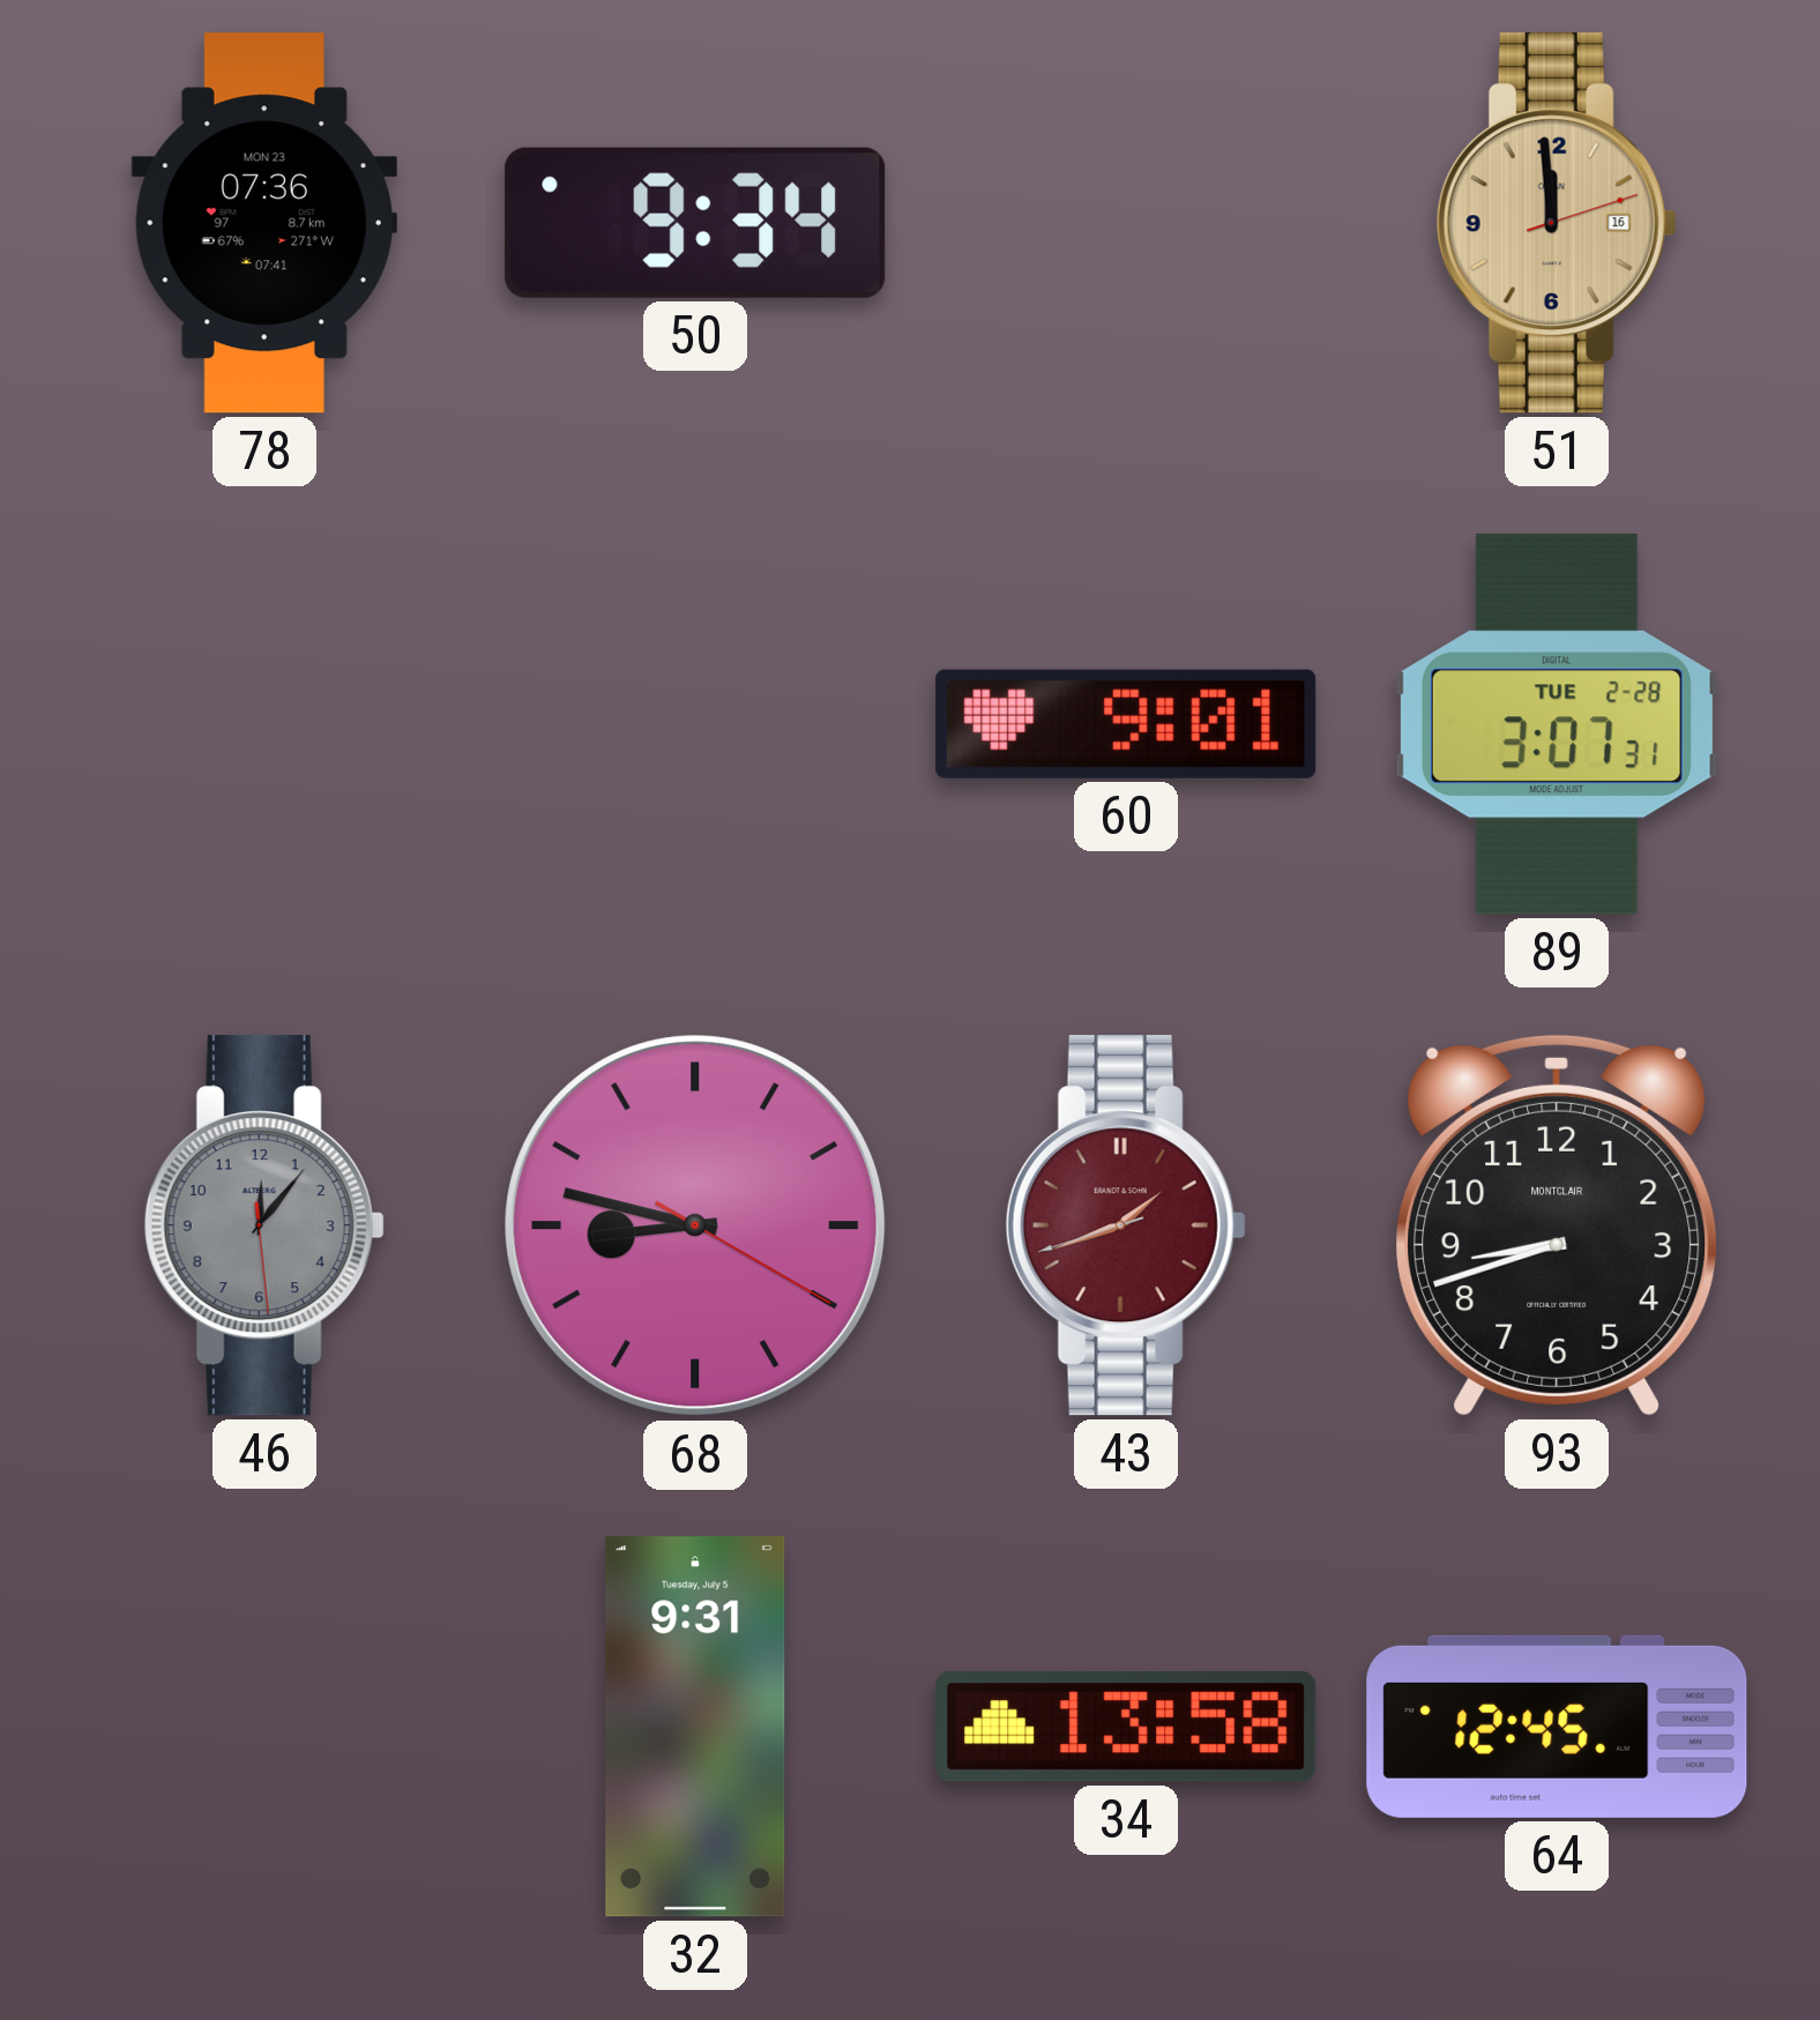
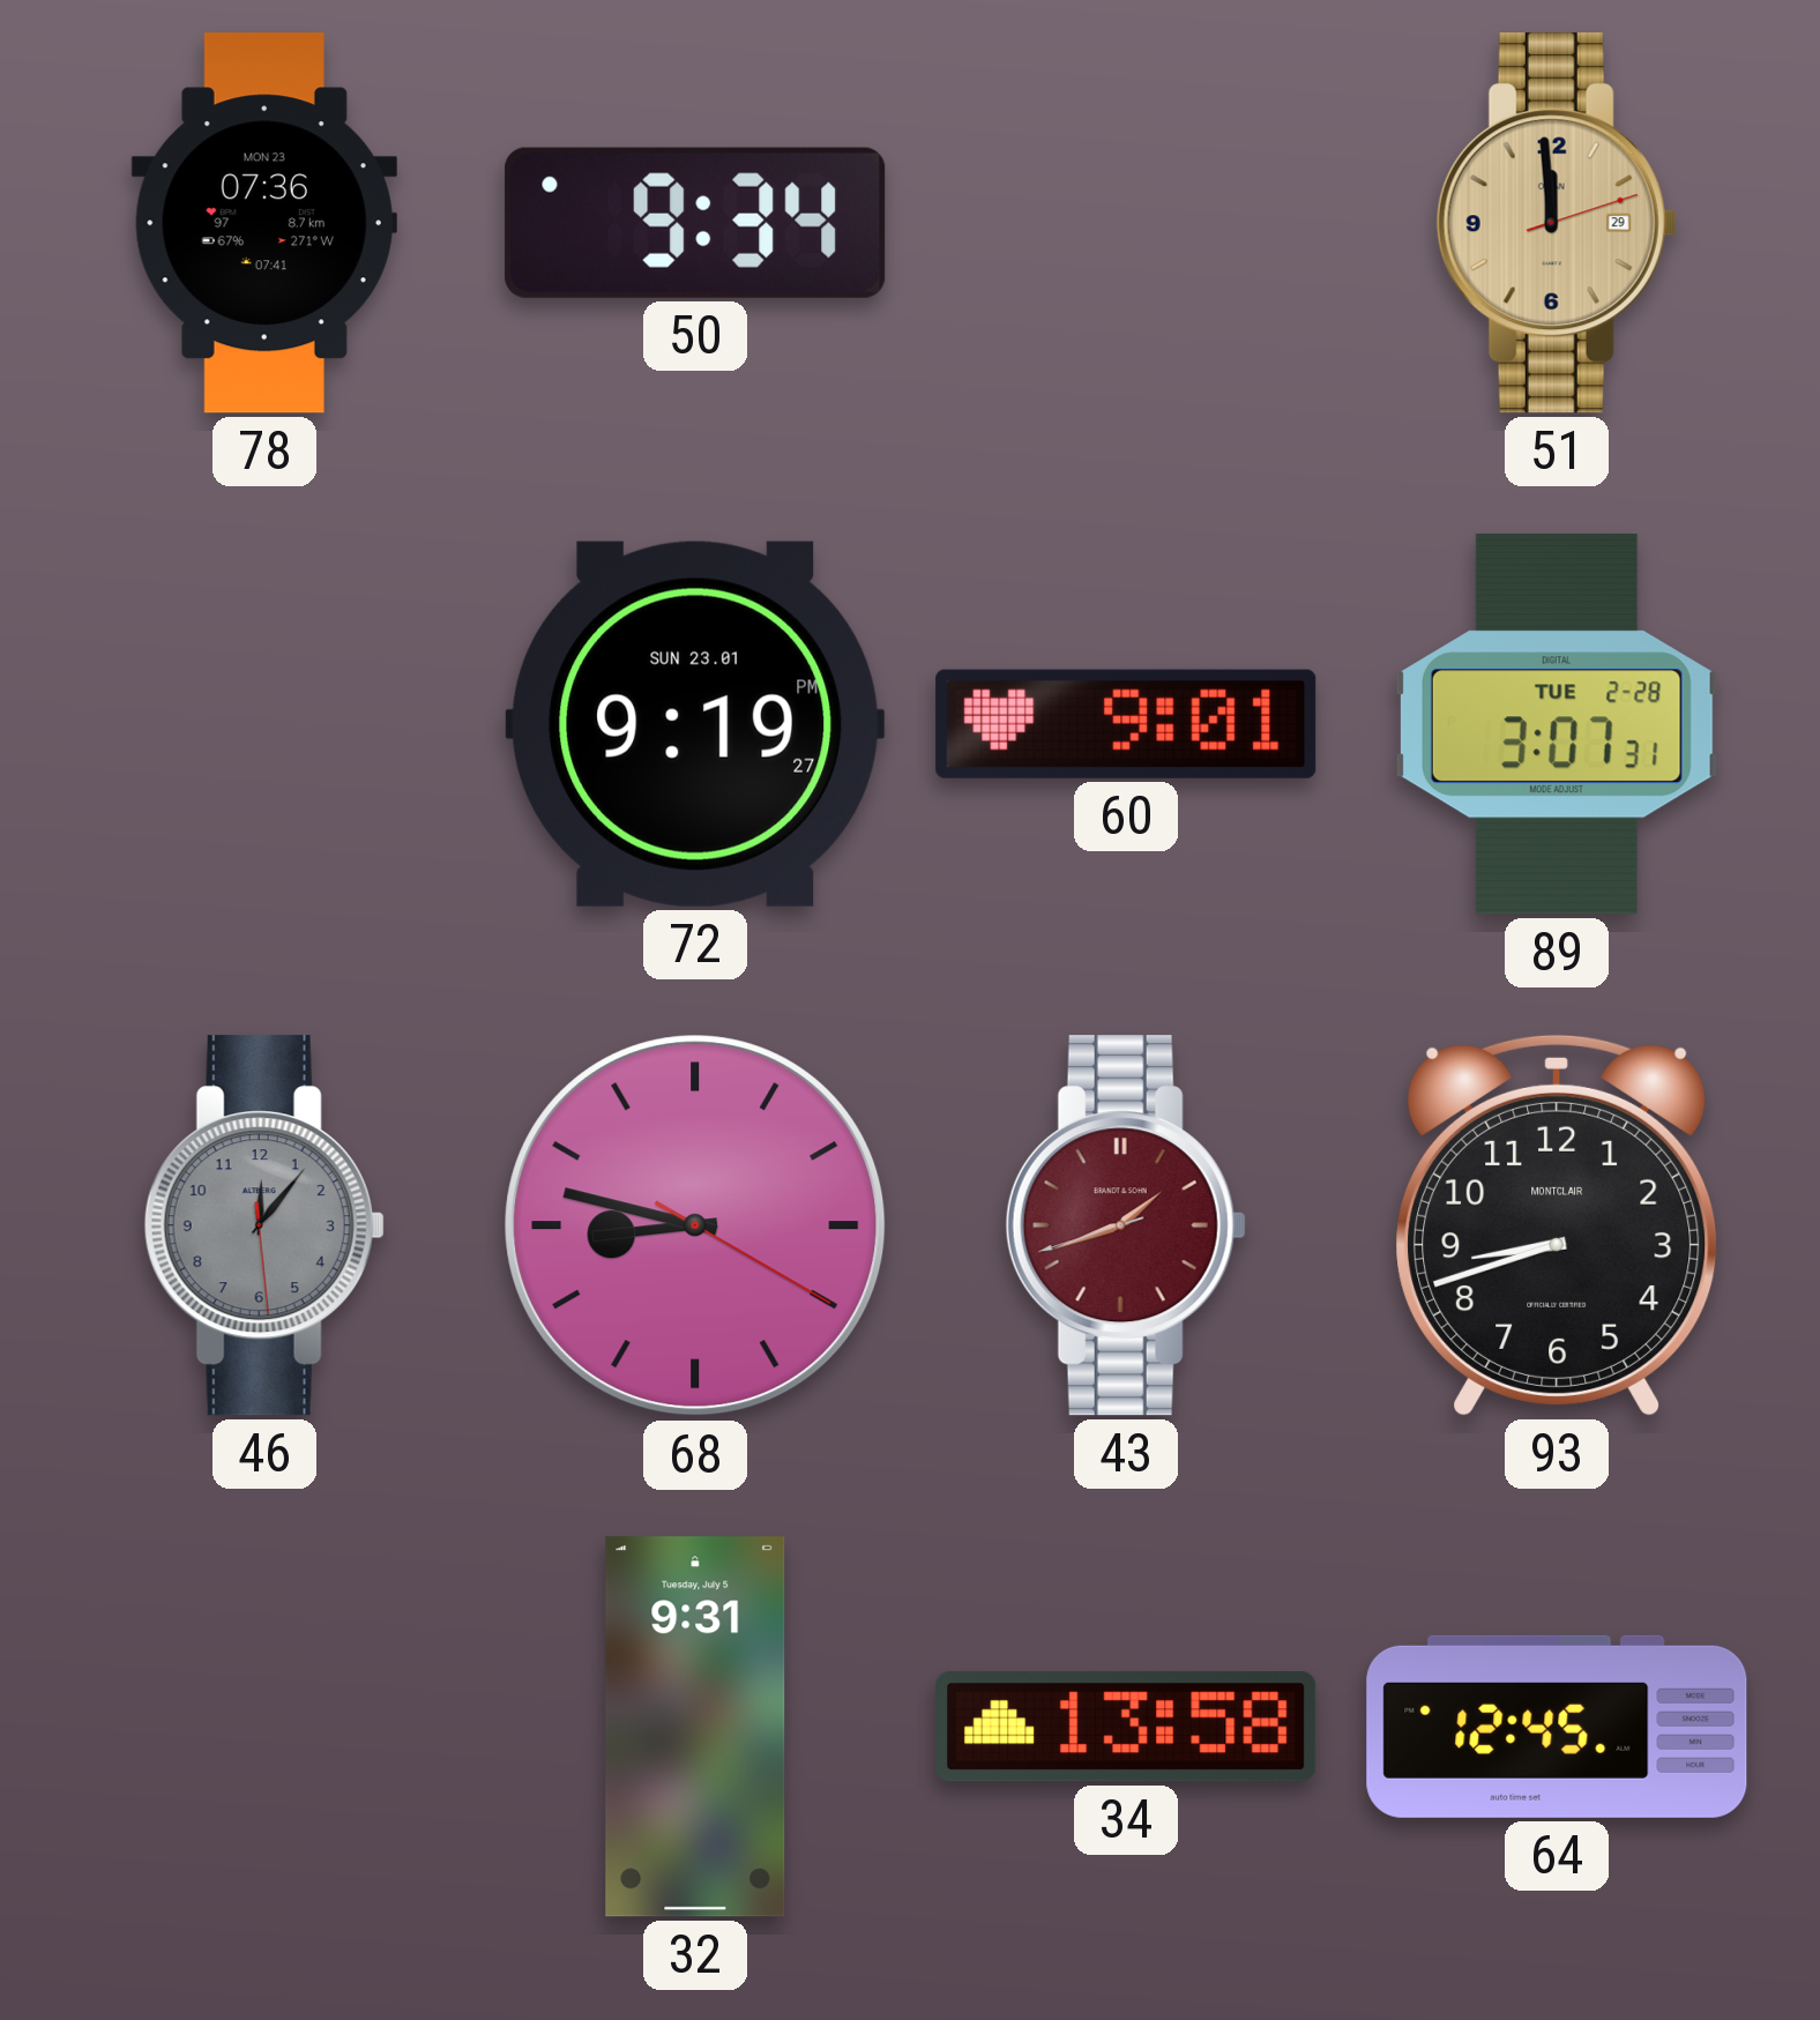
51 date: 16 -> 29 (1557, 223)
72: none -> 9:19 (695, 724)
